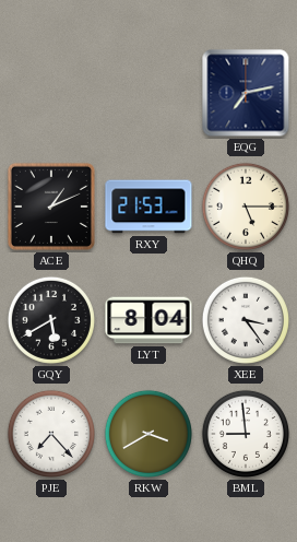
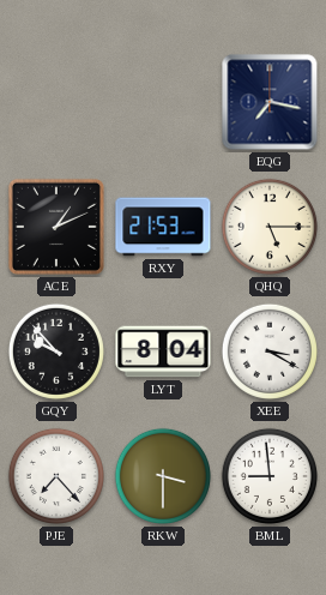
EQG: 7:13 -> 7:17 (270, 102)
GQY: 5:40 -> 9:53 (56, 351)
XEE: 3:24 -> 3:20 (270, 351)
RKW: 3:40 -> 3:30 (163, 476)
